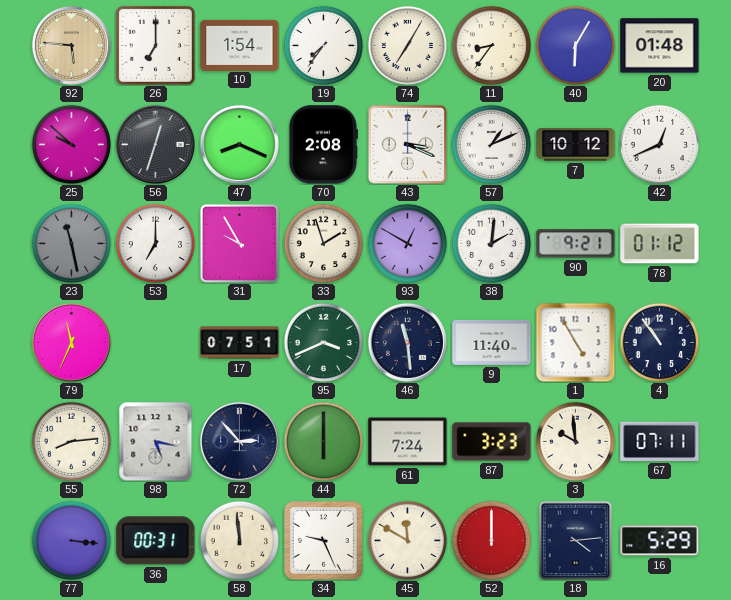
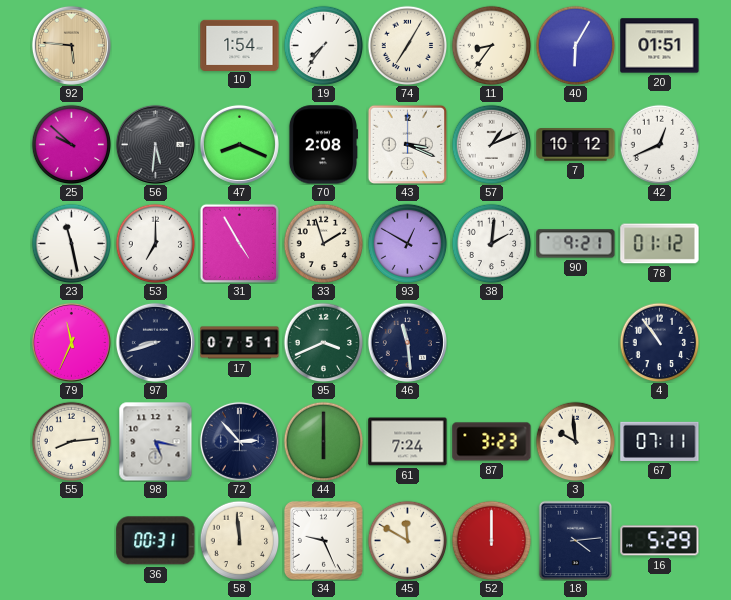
26: 7:00 -> none (155, 45)
20: 01:48 -> 01:51 (660, 46)
56: 12:33 -> 5:31 (155, 144)
23 dial: grey -> white (71, 243)
31: 9:55 -> 4:55 (239, 243)
97: none -> 8:42 (155, 342)
9: 11:40 -> none (492, 343)
1: 4:55 -> none (575, 342)
77: 3:16 -> none (71, 540)
